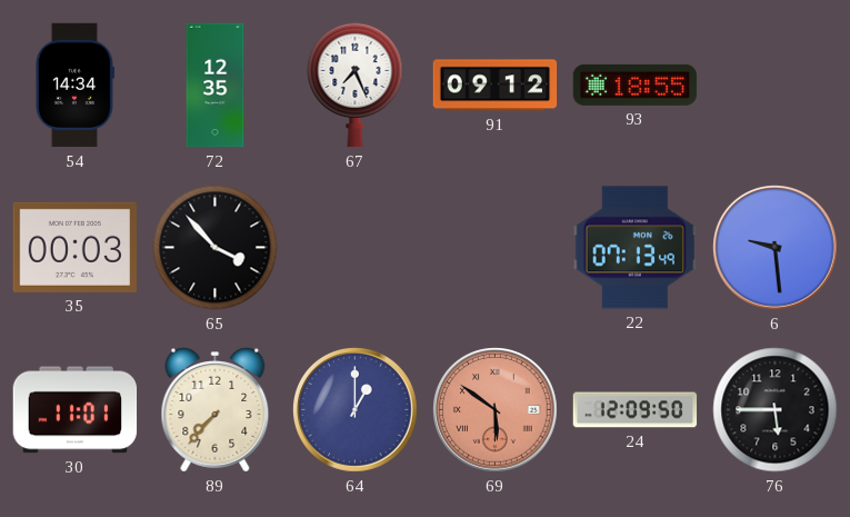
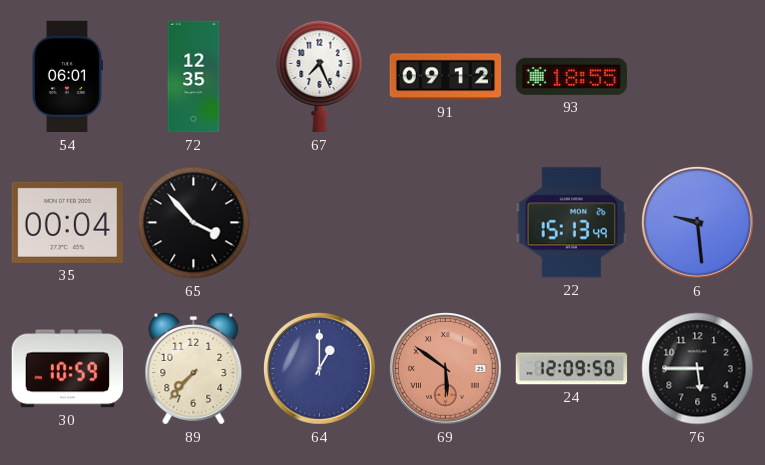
54: 14:34 -> 06:01 (67, 77)
35: 00:03 -> 00:04 (67, 222)
22: 07:13 -> 15:13 (571, 223)
30: 11:01 -> 10:59 (68, 369)
